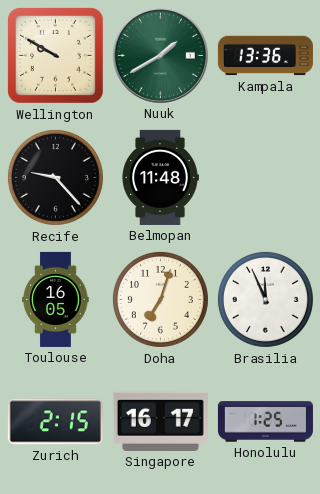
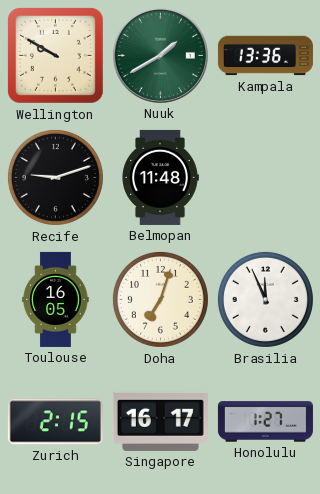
Recife: 9:23 -> 9:12 (55, 177)
Honolulu: 1:25 -> 1:27 (265, 422)
